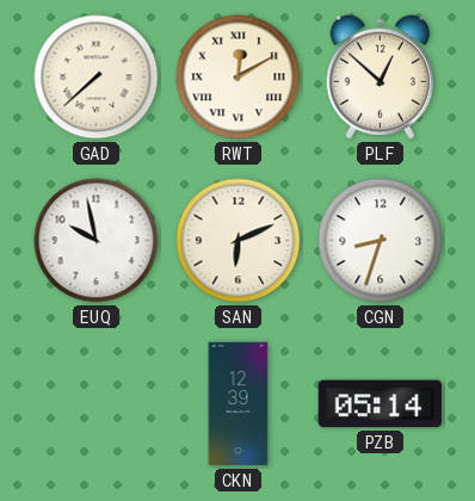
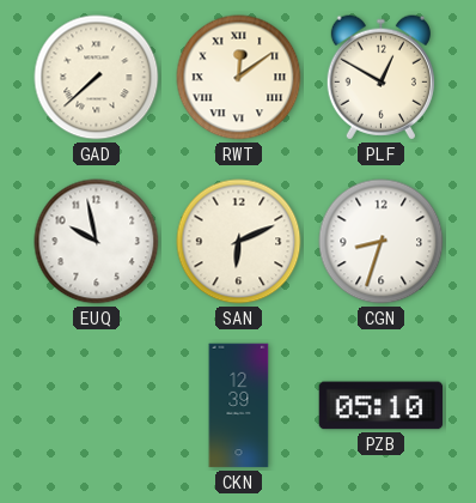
RWT: 12:10 -> 12:09 (239, 78)
PLF: 12:52 -> 12:50 (380, 78)
PZB: 05:14 -> 05:10 (382, 406)
